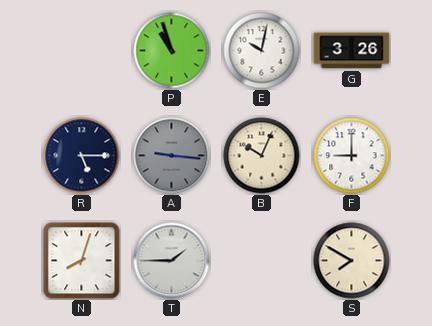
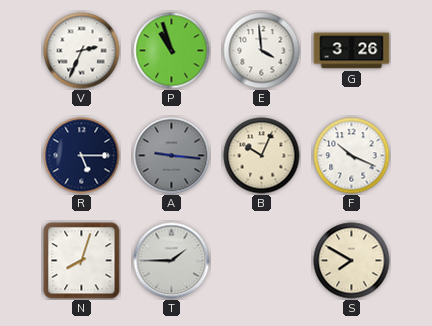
V: none -> 2:34 (82, 51)
E: 10:02 -> 3:59 (262, 51)
F: 9:00 -> 10:19 (352, 156)
